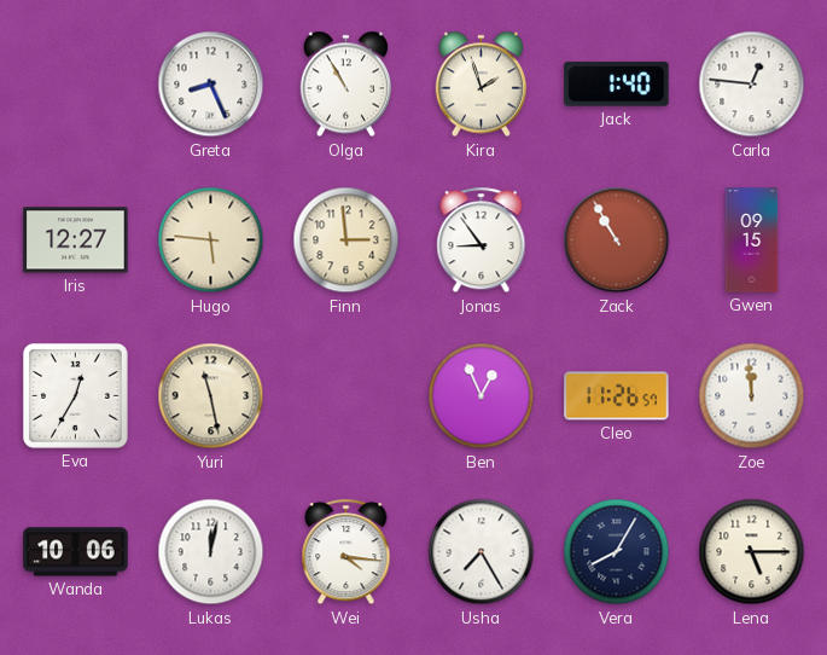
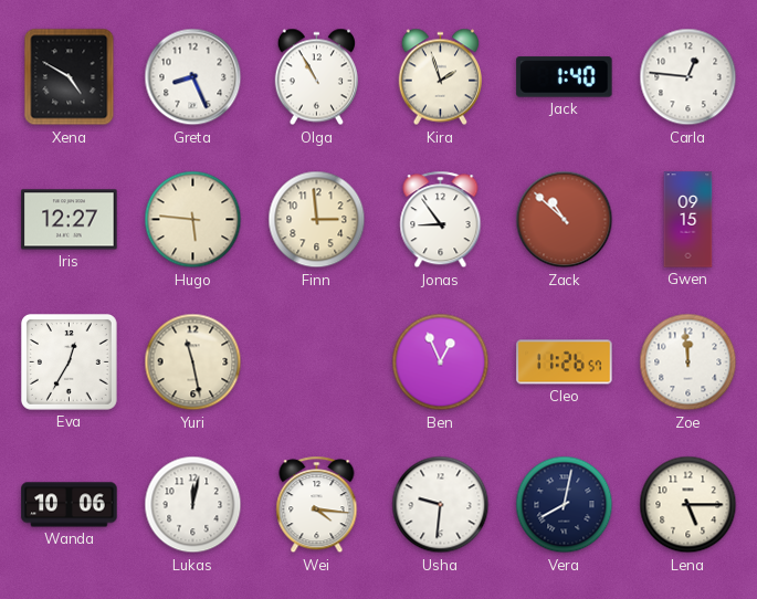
Xena: none -> 4:50 (70, 77)
Zack: 10:55 -> 10:52 (565, 220)
Usha: 7:25 -> 9:31 (441, 505)
Vera: 8:05 -> 8:02 (565, 505)
